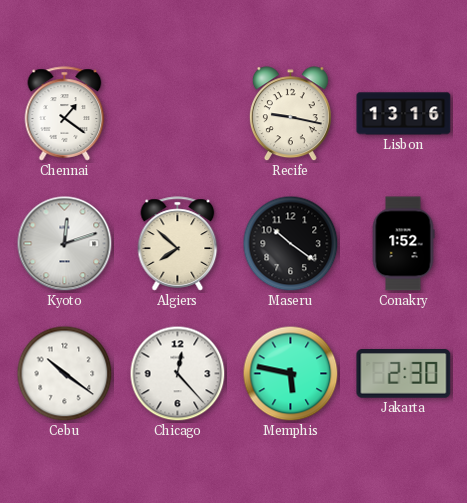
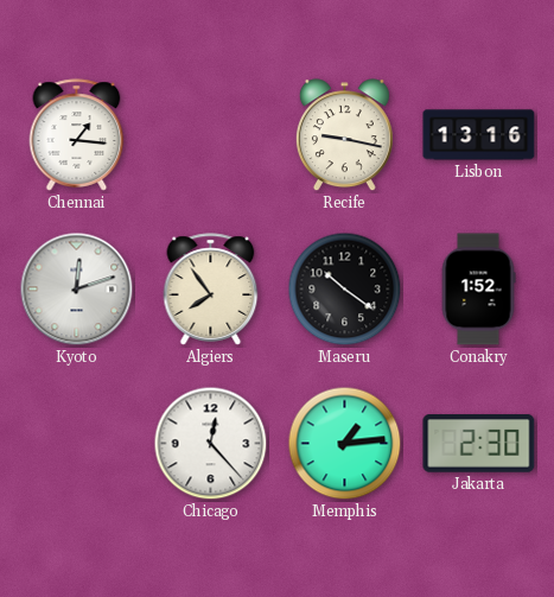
Chennai: 1:21 -> 1:16 (77, 135)
Algiers: 7:52 -> 7:54 (211, 290)
Cebu: 10:21 -> none (65, 374)
Memphis: 5:47 -> 1:14 (345, 444)
